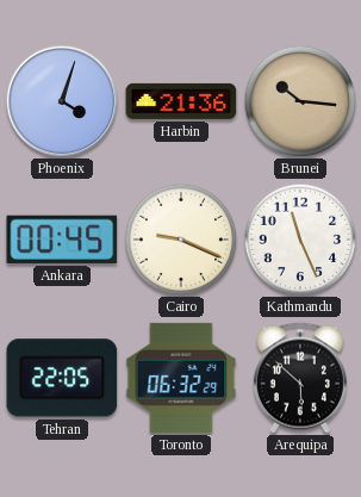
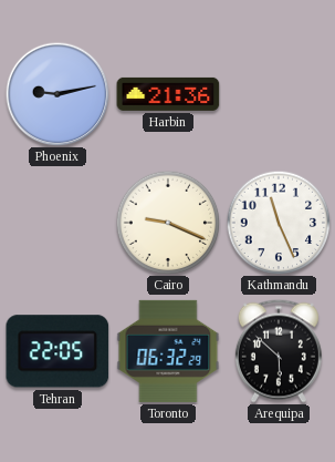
Phoenix: 4:03 -> 9:13 (57, 94)
Brunei: 10:16 -> none (300, 101)
Ankara: 00:45 -> none (62, 240)
